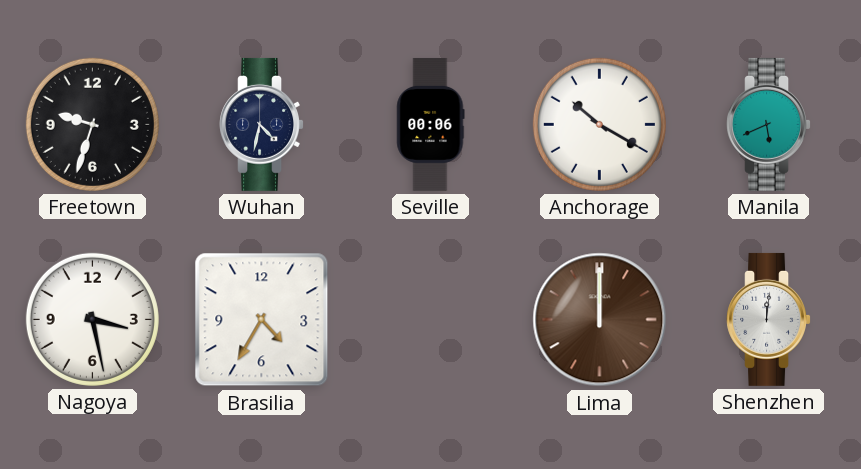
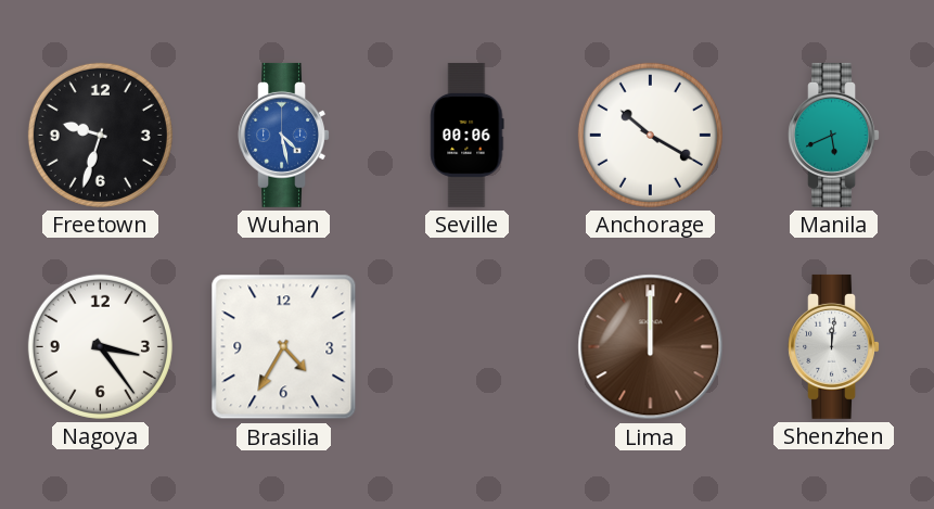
Wuhan: 4:32 -> 4:28 (283, 135)
Wuhan dial: navy -> blue (283, 135)
Nagoya: 3:28 -> 3:24 (100, 346)
